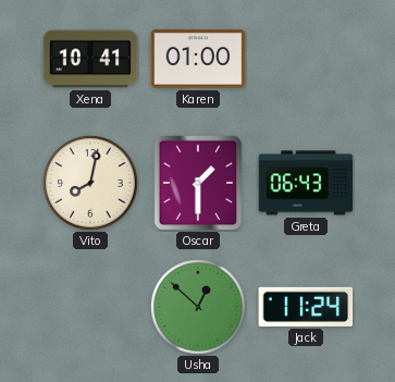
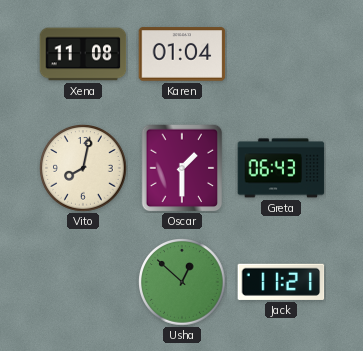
Xena: 10:41 -> 11:08 (83, 54)
Karen: 01:00 -> 01:04 (182, 54)
Jack: 11:24 -> 11:21 (281, 282)
